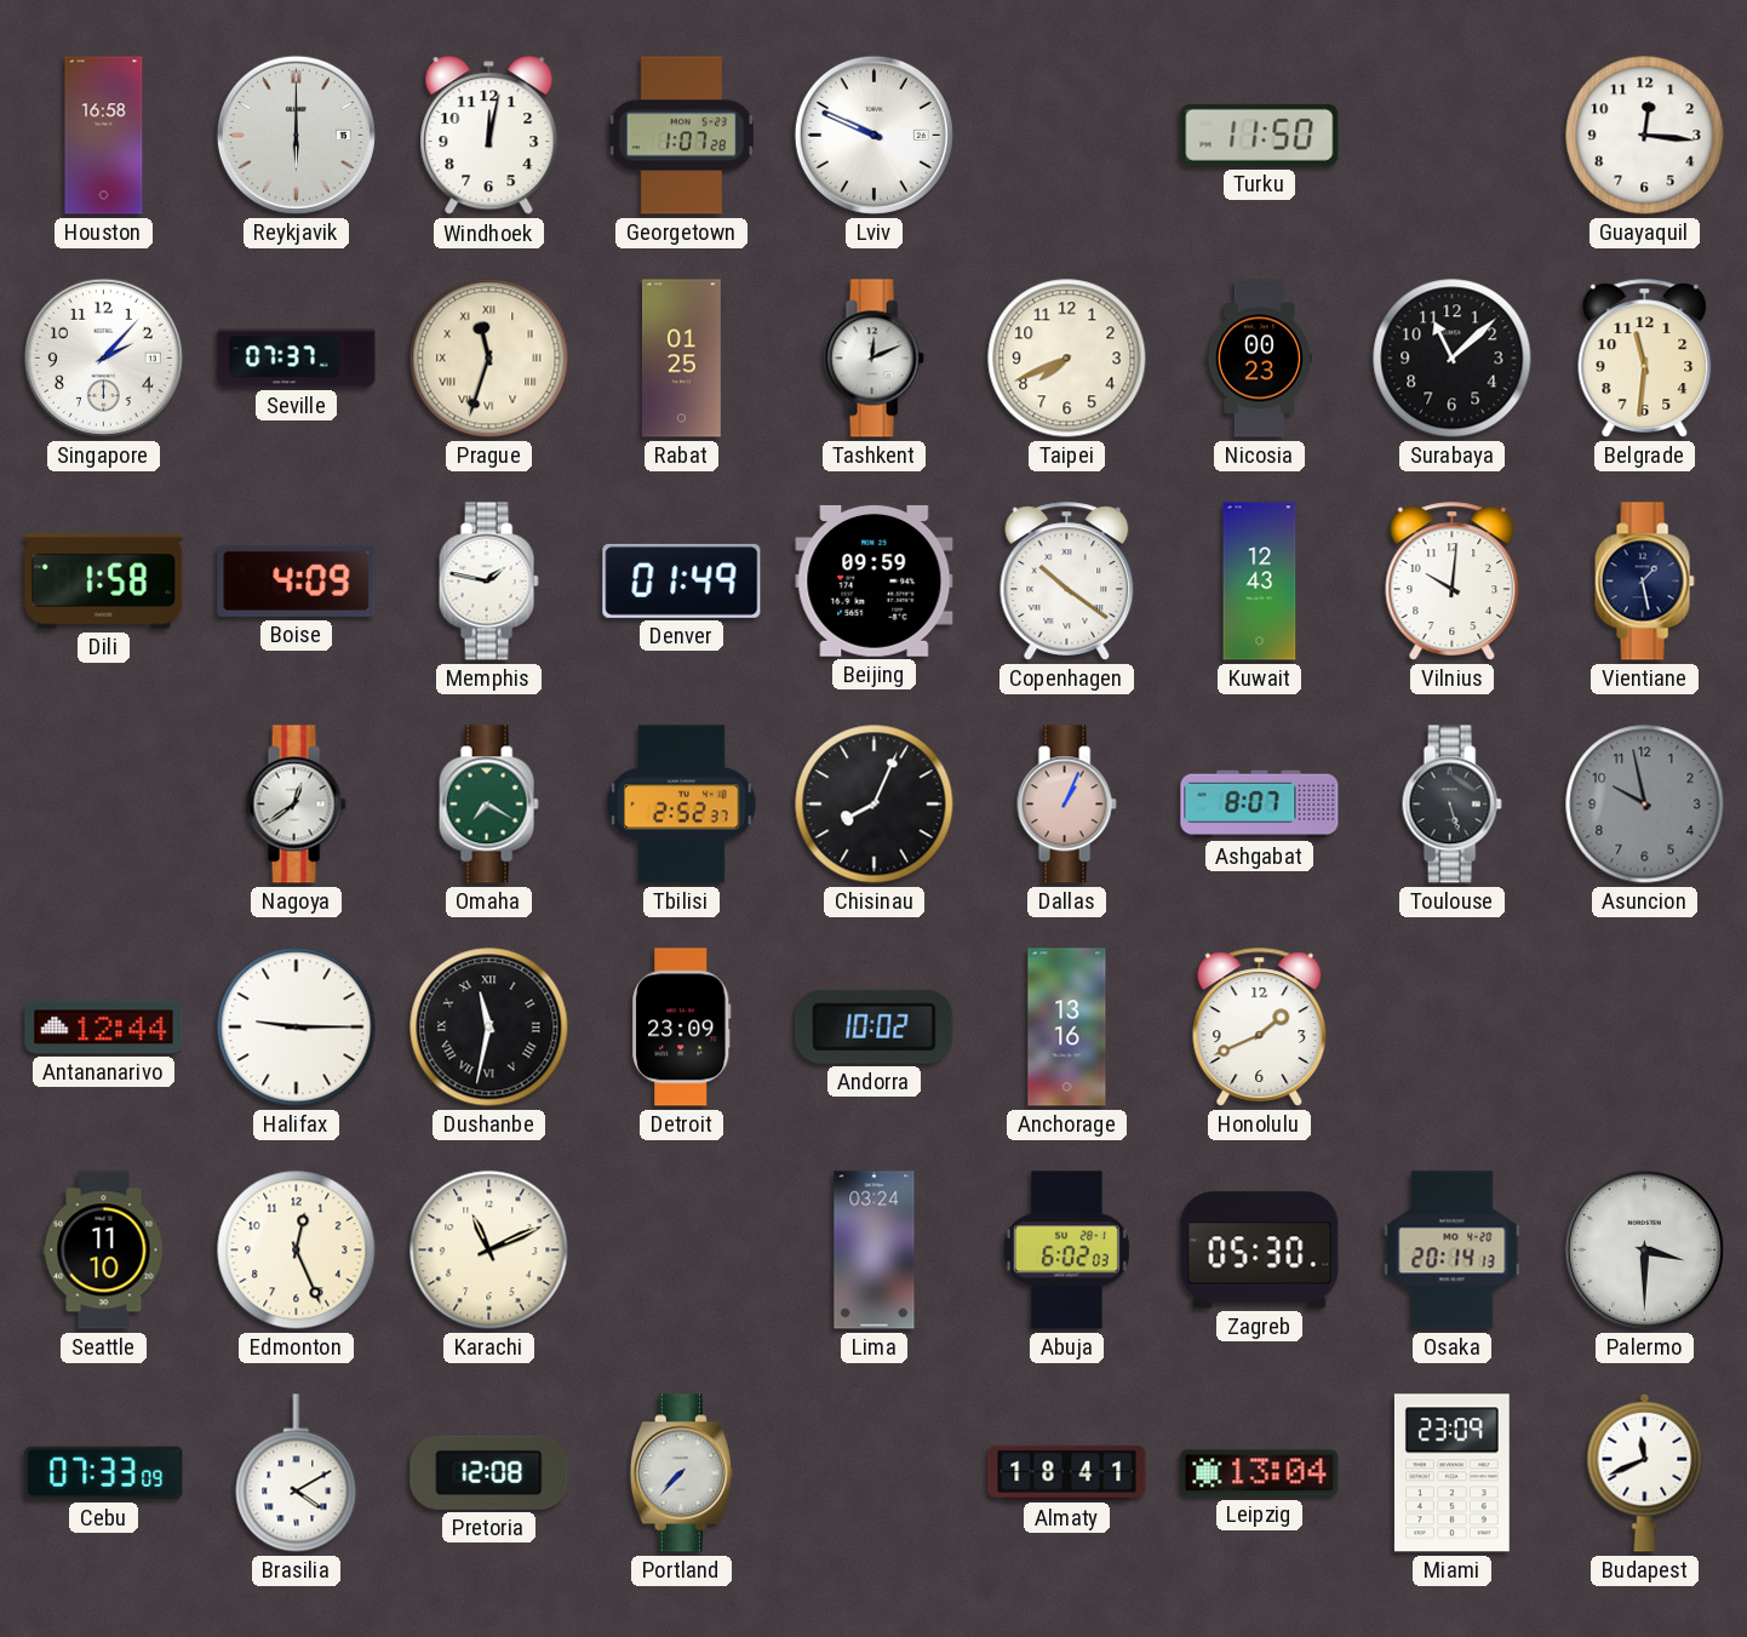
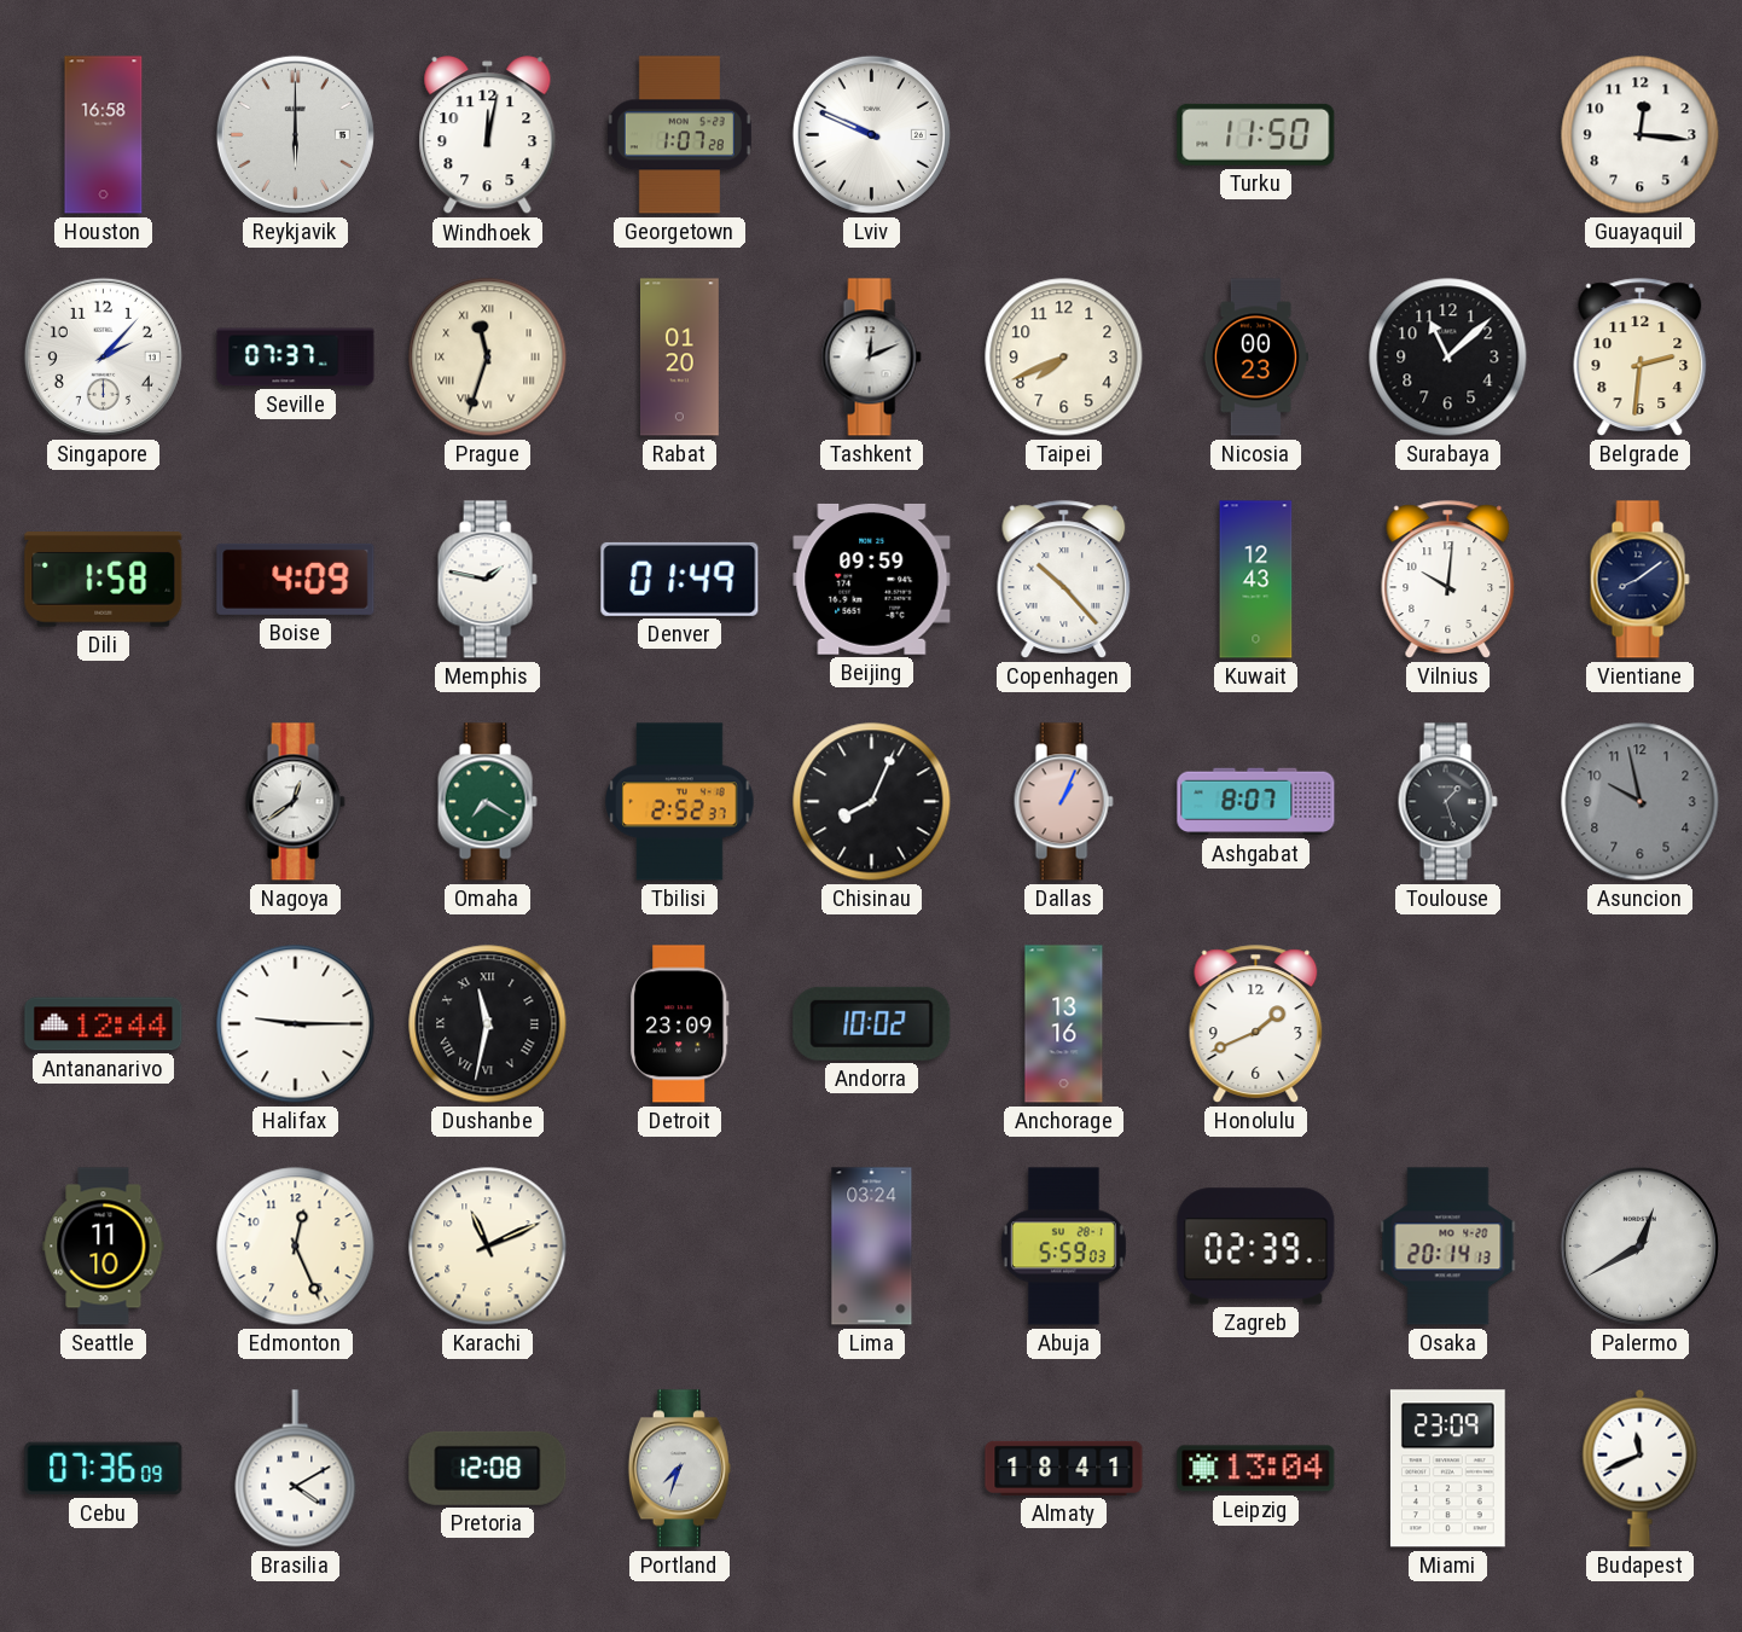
Rabat: 01:25 -> 01:20 (680, 358)
Belgrade: 11:31 -> 2:31 (1641, 358)
Copenhagen: 10:21 -> 10:23 (1064, 580)
Vientiane: 1:28 -> 8:09 (1639, 580)
Toulouse: 5:27 -> 1:27 (1447, 802)
Abuja: 6:02 -> 5:59 (1063, 1247)
Zagreb: 05:30 -> 02:39 (1256, 1247)
Palermo: 3:30 -> 12:40 (1639, 1245)
Cebu: 07:33 -> 07:36 (104, 1469)
Portland: 7:37 -> 7:33 (679, 1469)
